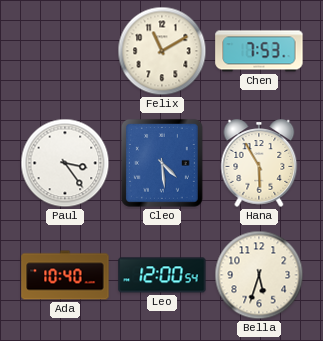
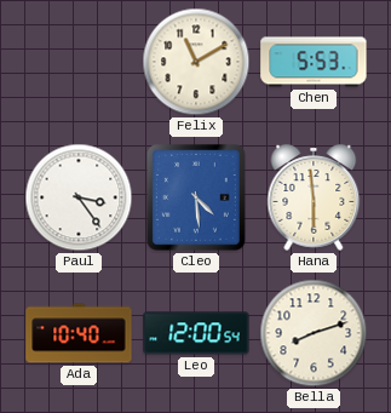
Chen: 7:53 -> 5:53 (314, 62)
Hana: 5:55 -> 5:59 (314, 197)
Bella: 5:33 -> 8:12 (314, 333)
